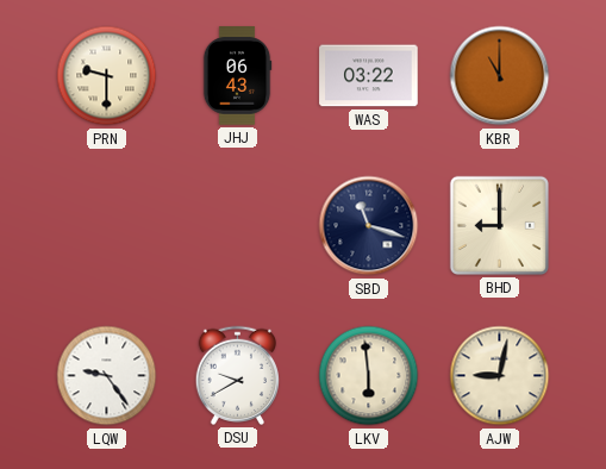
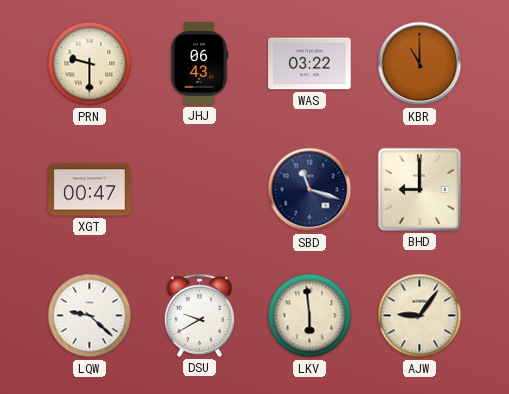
XGT: none -> 00:47 (90, 190)
LQW: 9:24 -> 9:22 (90, 316)
AJW: 9:02 -> 9:06 (420, 316)
